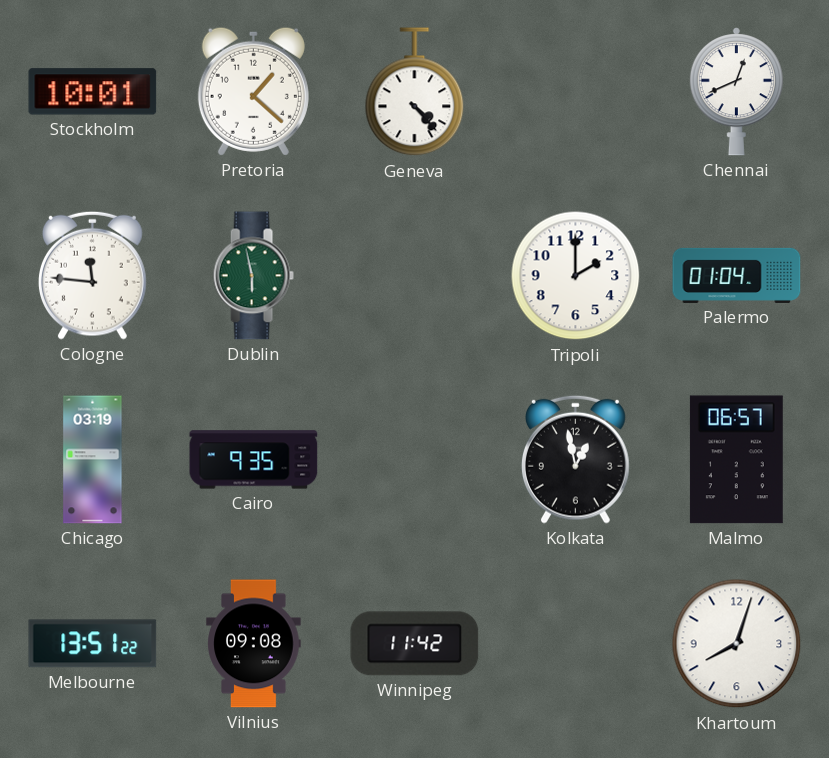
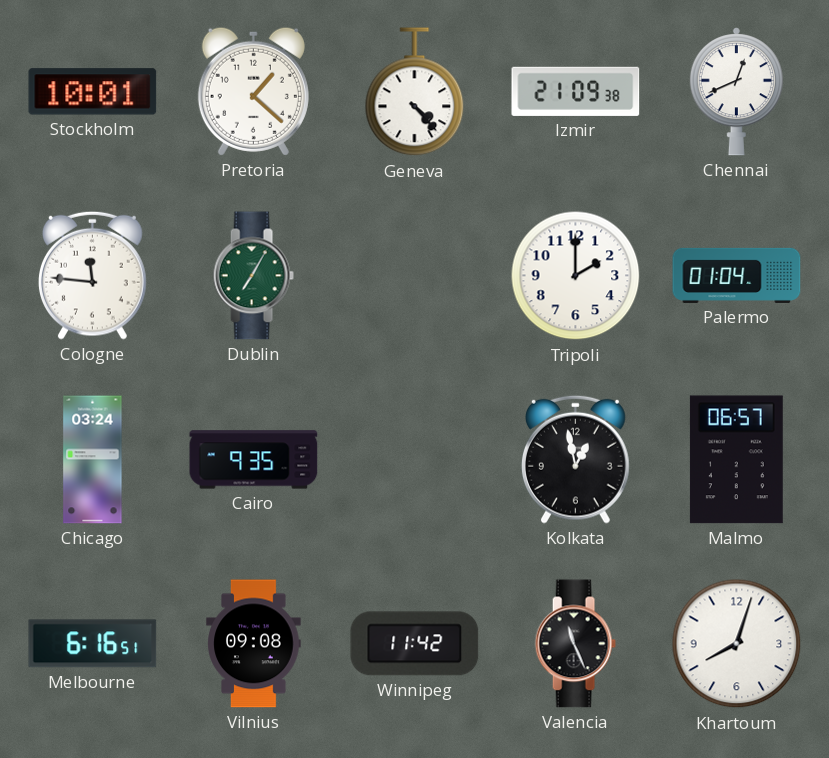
Izmir: none -> 21:09 (576, 91)
Dublin: 5:58 -> 7:05 (253, 276)
Chicago: 03:19 -> 03:24 (93, 460)
Melbourne: 13:51 -> 6:16 (93, 644)
Valencia: none -> 11:26 (575, 644)
